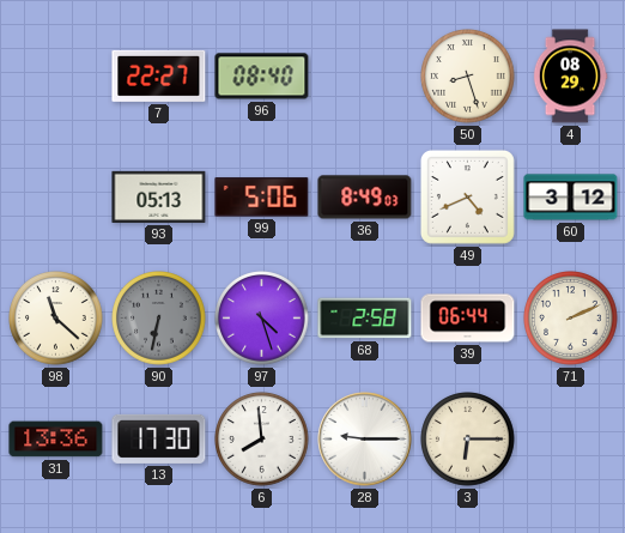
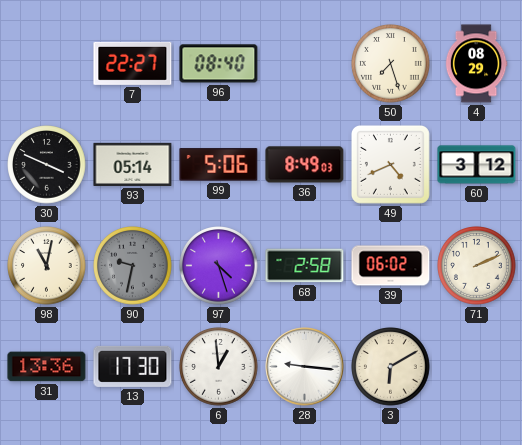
50: 8:27 -> 7:27 (391, 64)
30: none -> 3:49 (47, 165)
93: 05:13 -> 05:14 (133, 164)
98: 11:22 -> 11:02 (47, 266)
90: 6:32 -> 9:32 (133, 266)
39: 06:44 -> 06:02 (391, 266)
6: 7:59 -> 12:59 (219, 367)
28: 9:15 -> 9:16 (305, 367)
3: 6:15 -> 6:10 (391, 367)
